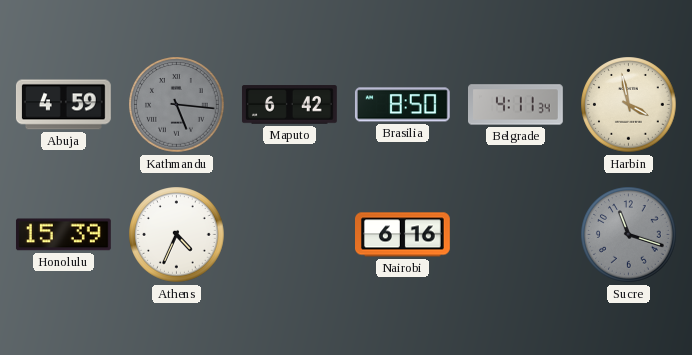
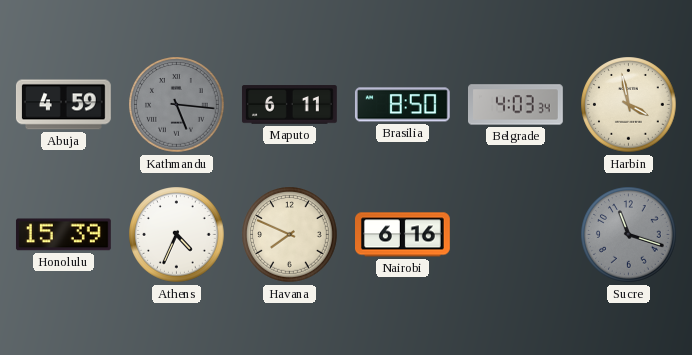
Maputo: 6:42 -> 6:11 (289, 105)
Belgrade: 4:11 -> 4:03 (516, 105)
Havana: none -> 7:49 (290, 235)
